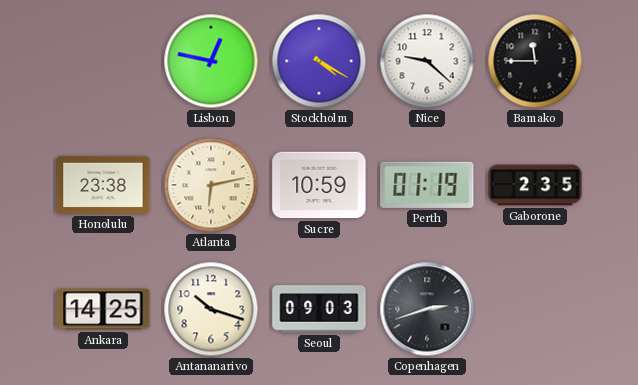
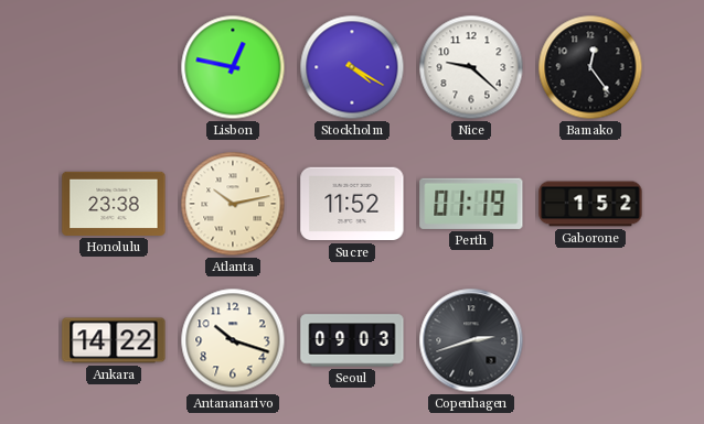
Bamako: 11:45 -> 12:24 (590, 67)
Atlanta: 6:13 -> 10:13 (233, 204)
Sucre: 10:59 -> 11:52 (352, 204)
Gaborone: 2:35 -> 1:52 (590, 204)
Ankara: 14:25 -> 14:22 (114, 340)
